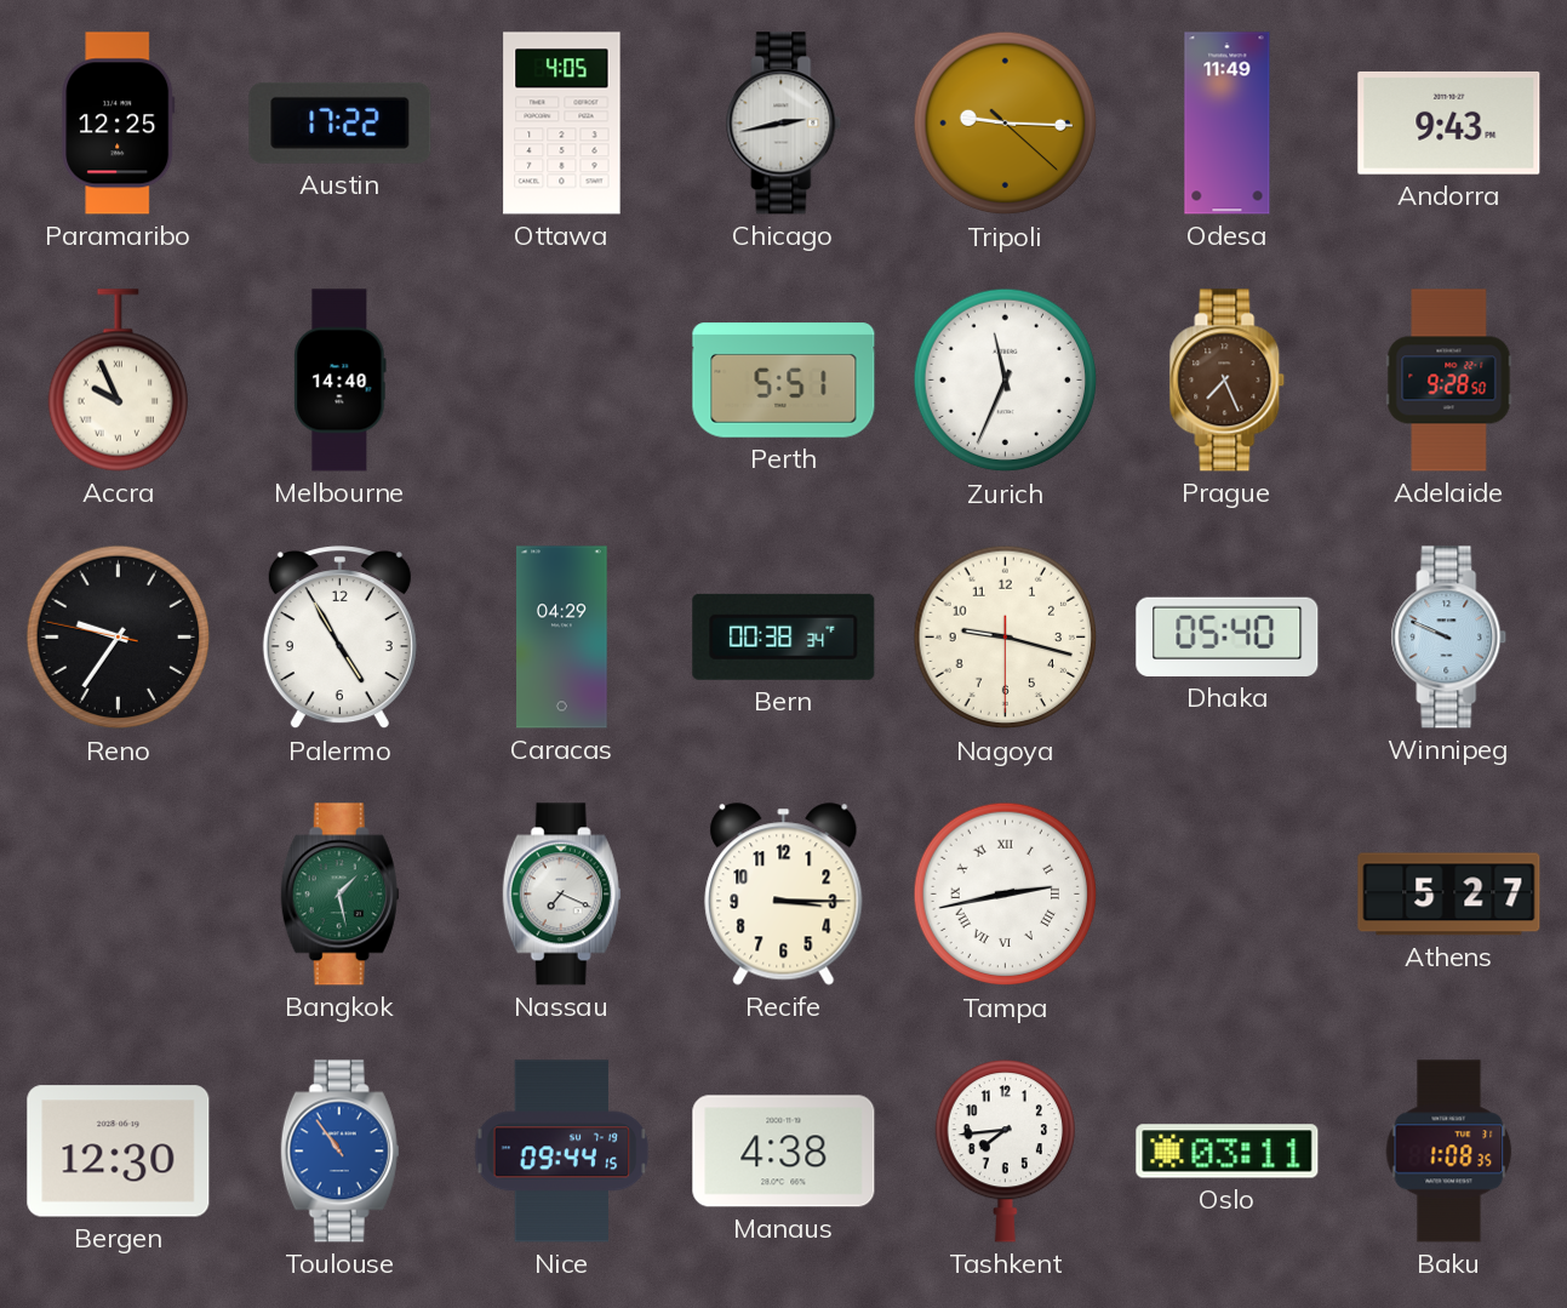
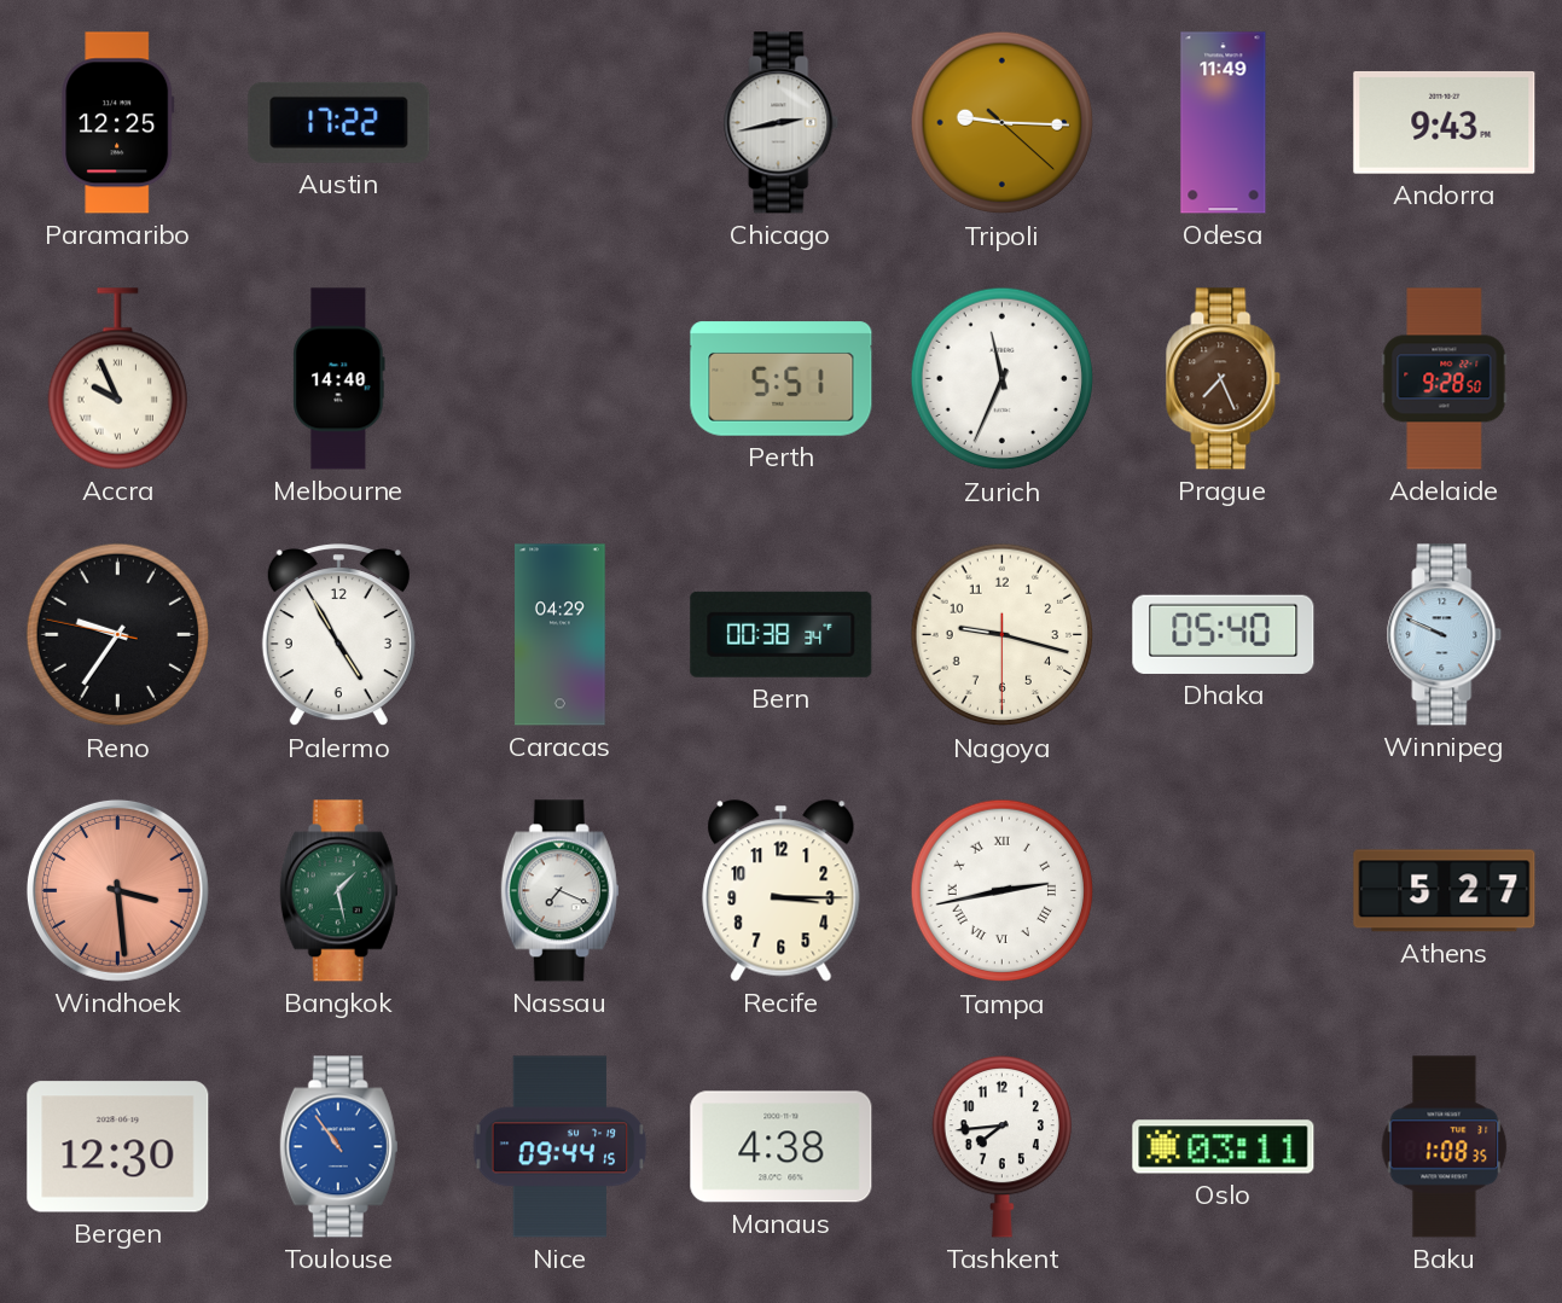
Ottawa: 4:05 -> none (562, 124)
Windhoek: none -> 3:29 (117, 890)
